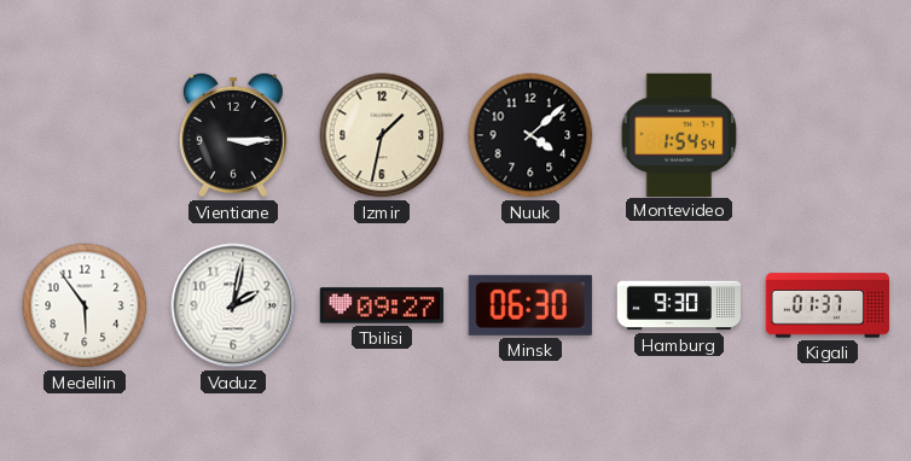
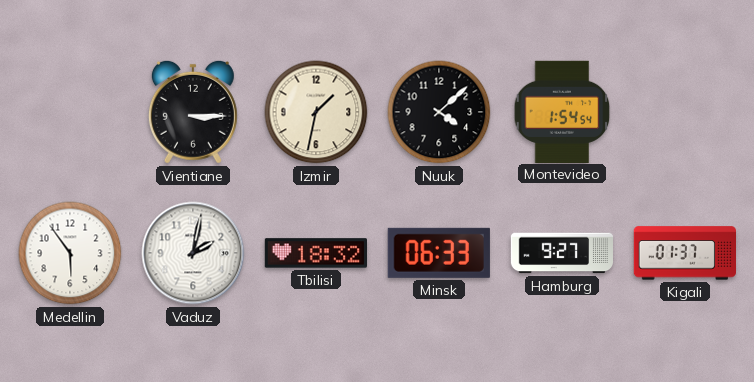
Tbilisi: 09:27 -> 18:32 (315, 253)
Minsk: 06:30 -> 06:33 (439, 253)
Hamburg: 9:30 -> 9:27 (562, 253)
